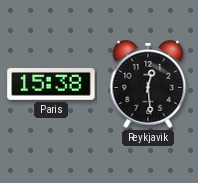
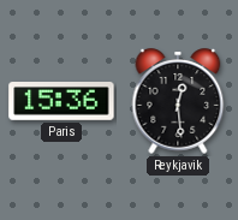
Paris: 15:38 -> 15:36 (61, 102)
